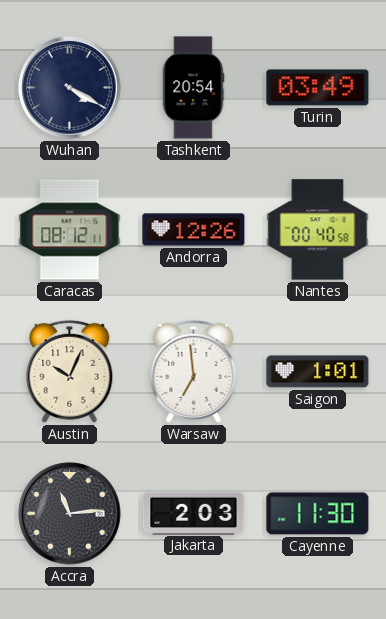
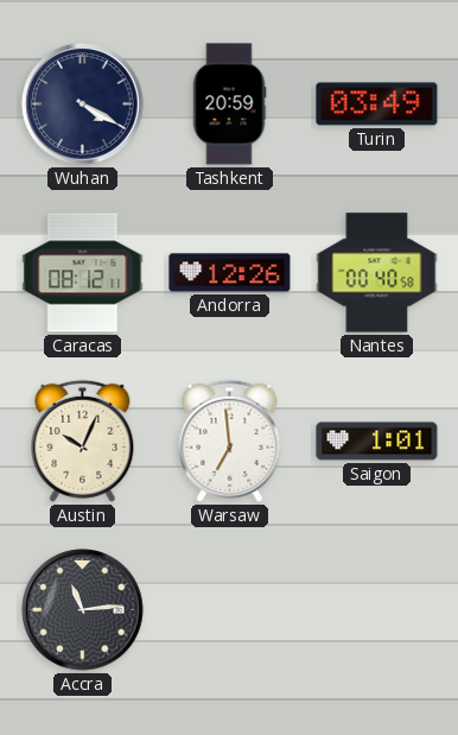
Tashkent: 20:54 -> 20:59 (229, 104)
Jakarta: 2:03 -> none (194, 513)
Cayenne: 11:30 -> none (318, 514)
